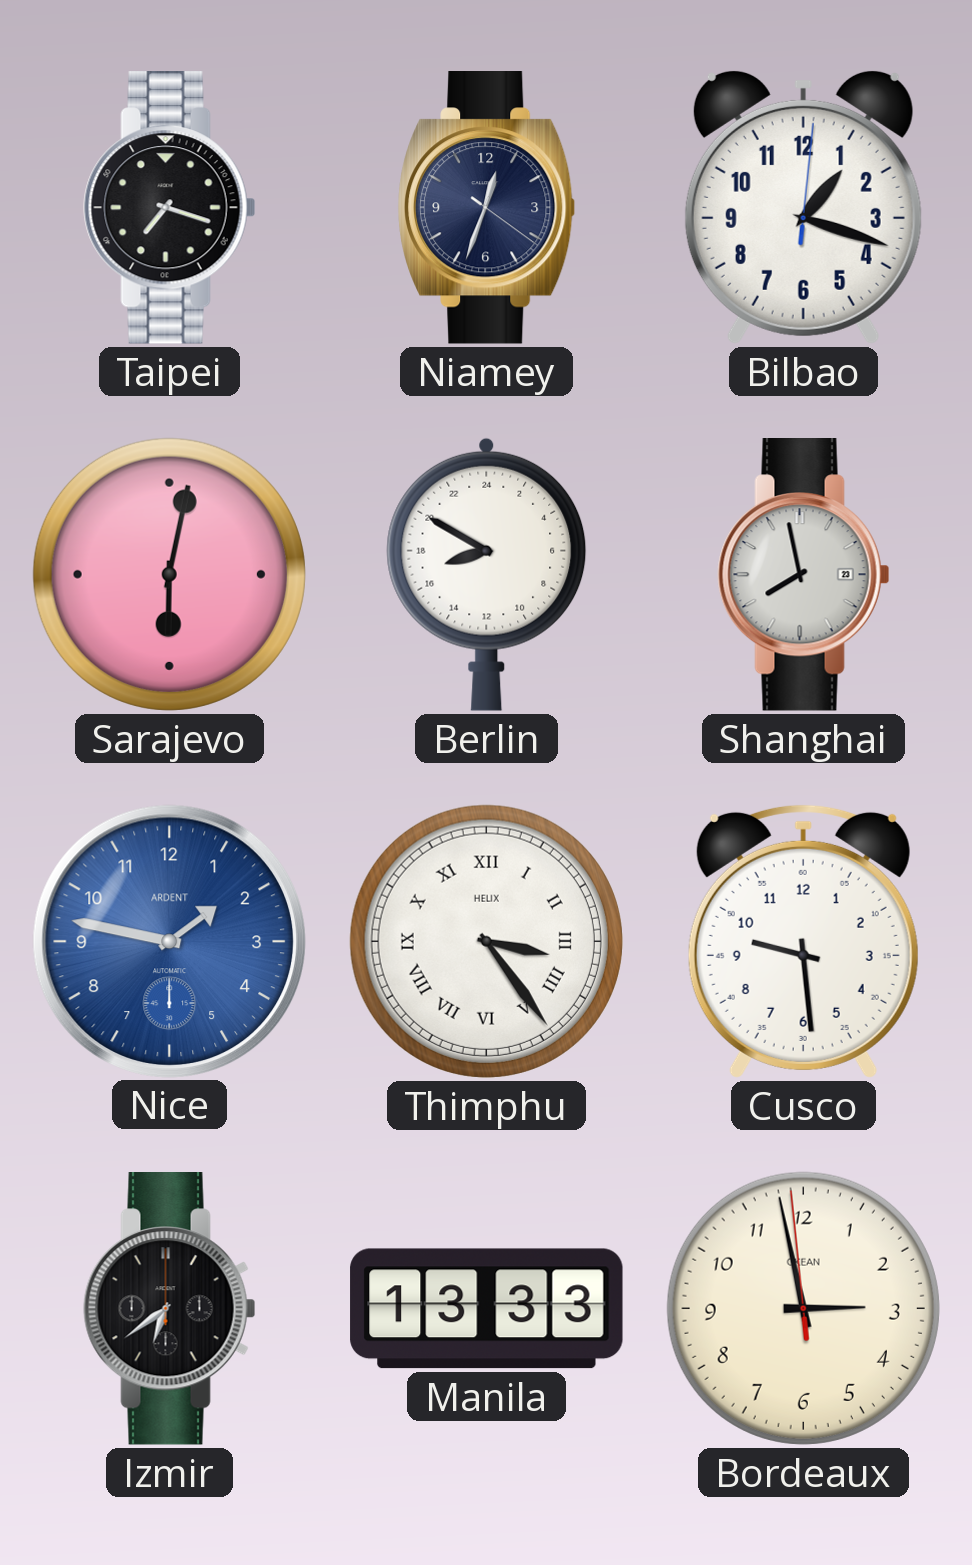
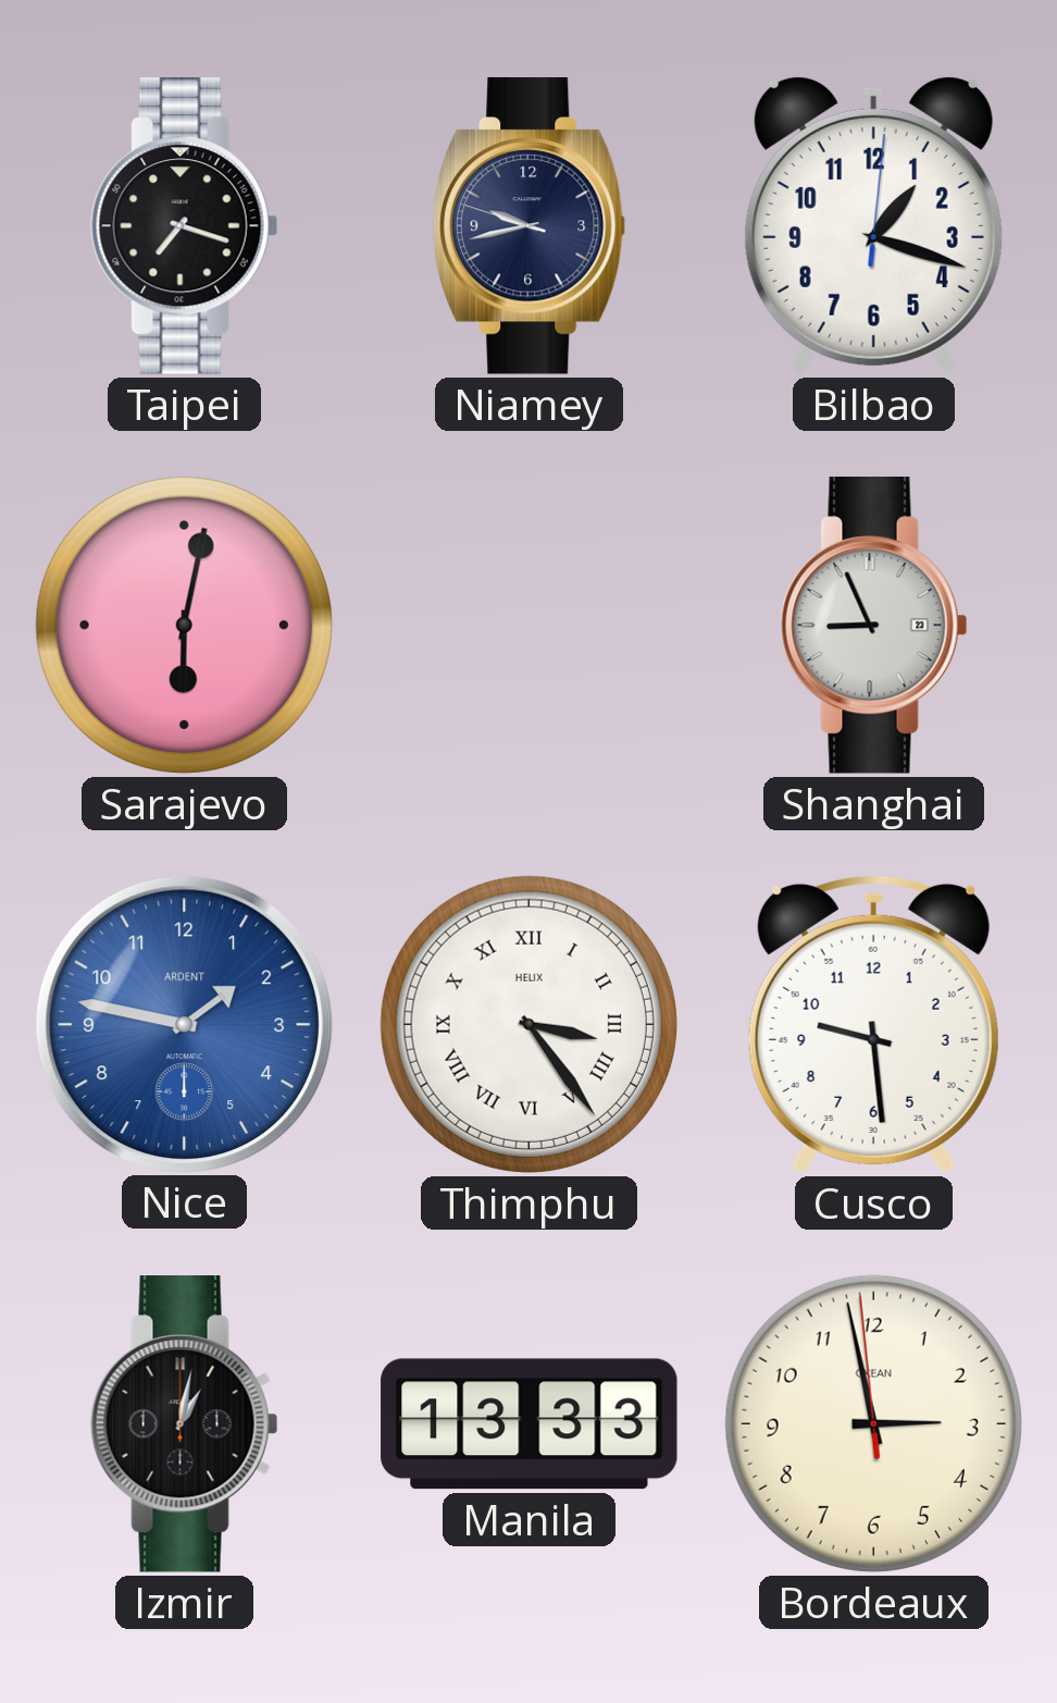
Niamey: 12:33 -> 9:42 (530, 226)
Berlin: 16:50 -> none (487, 574)
Shanghai: 7:58 -> 8:56 (874, 626)
Izmir: 6:39 -> 1:02 (185, 1424)
